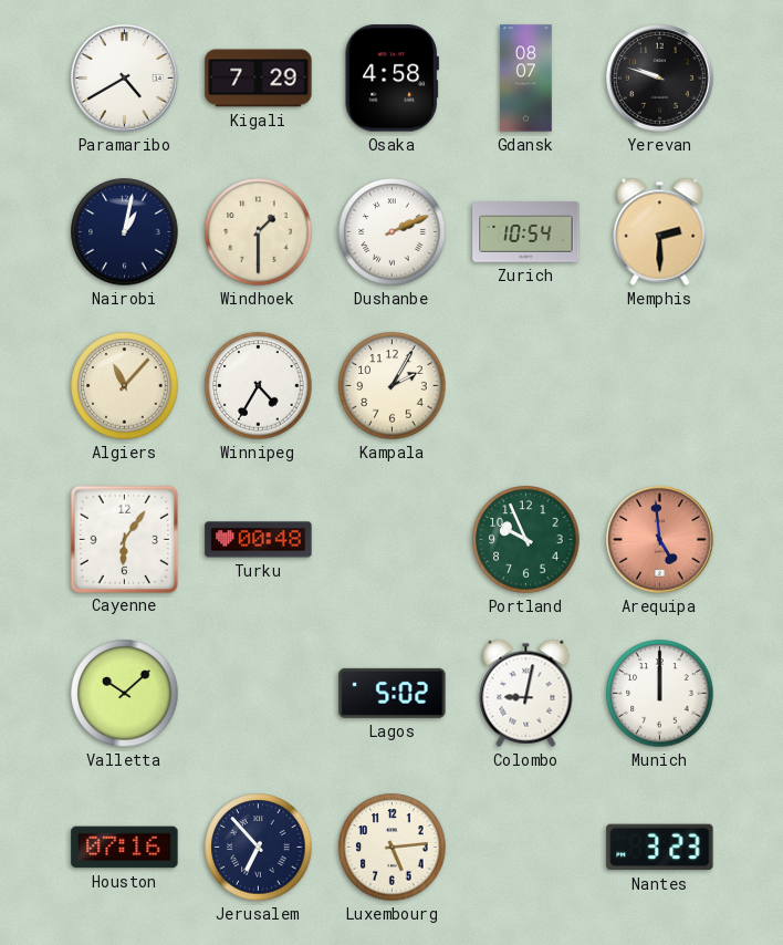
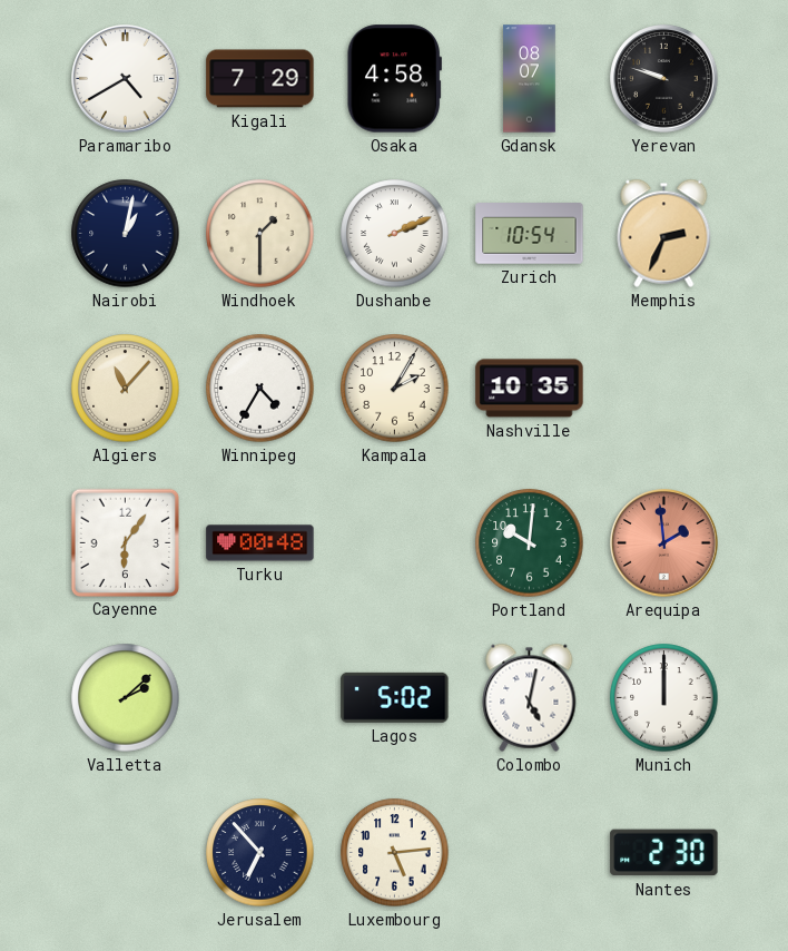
Memphis: 2:30 -> 2:34 (664, 233)
Nashville: none -> 10:35 (530, 389)
Portland: 9:56 -> 10:01 (530, 543)
Arequipa: 4:59 -> 1:59 (664, 543)
Valletta: 10:08 -> 2:08 (126, 698)
Colombo: 9:02 -> 5:02 (530, 697)
Houston: 07:16 -> none (125, 848)
Nantes: 3:23 -> 2:30 (664, 853)
